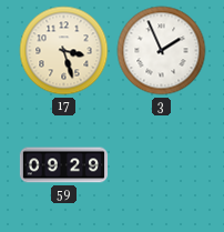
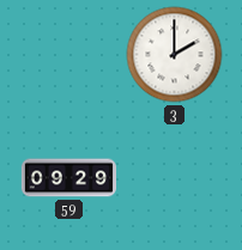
17: 3:27 -> none (64, 51)
3: 1:56 -> 2:00 (175, 55)
